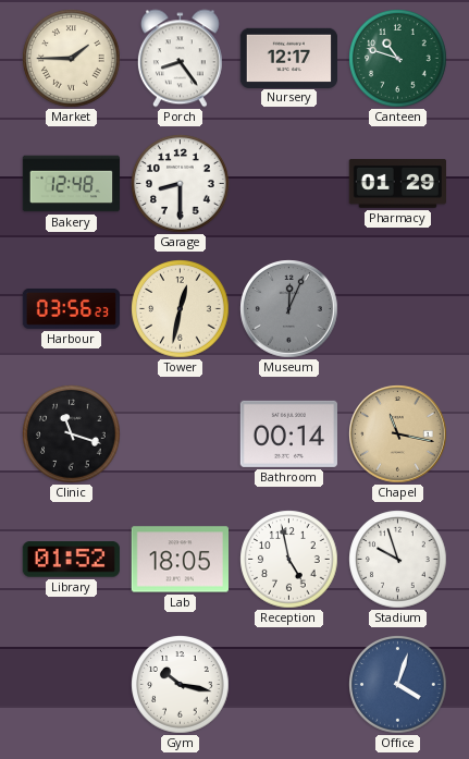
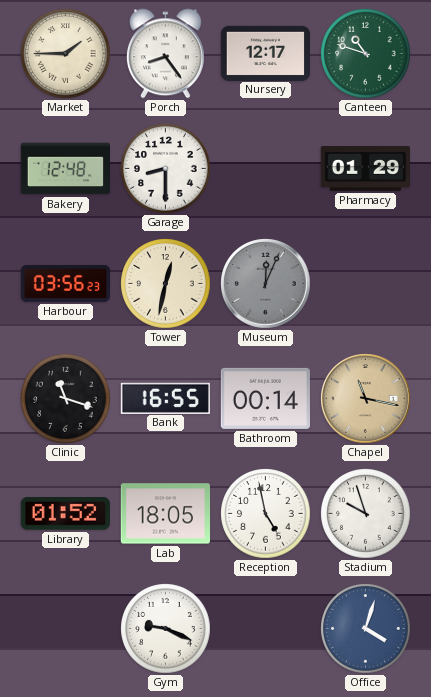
Bank: none -> 16:55 (165, 398)
Gym: 10:17 -> 9:19 (166, 629)
